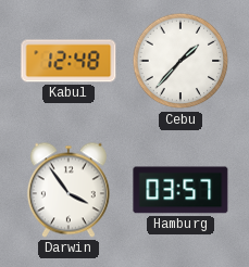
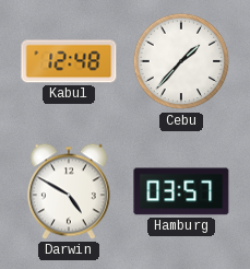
Darwin: 3:54 -> 4:50 (69, 191)
